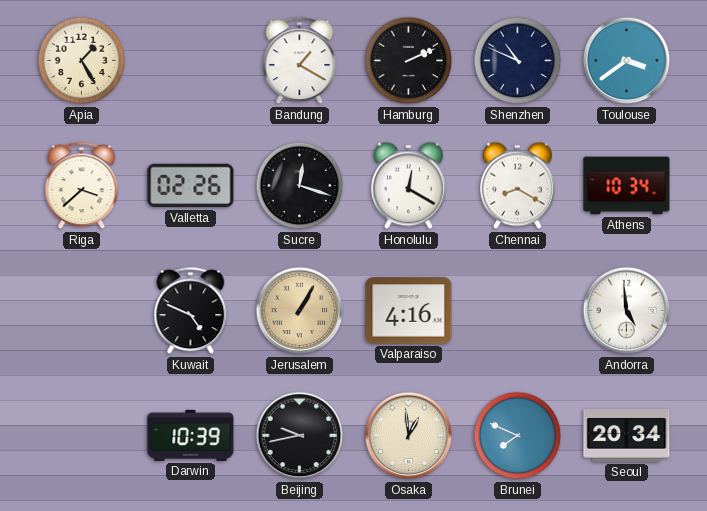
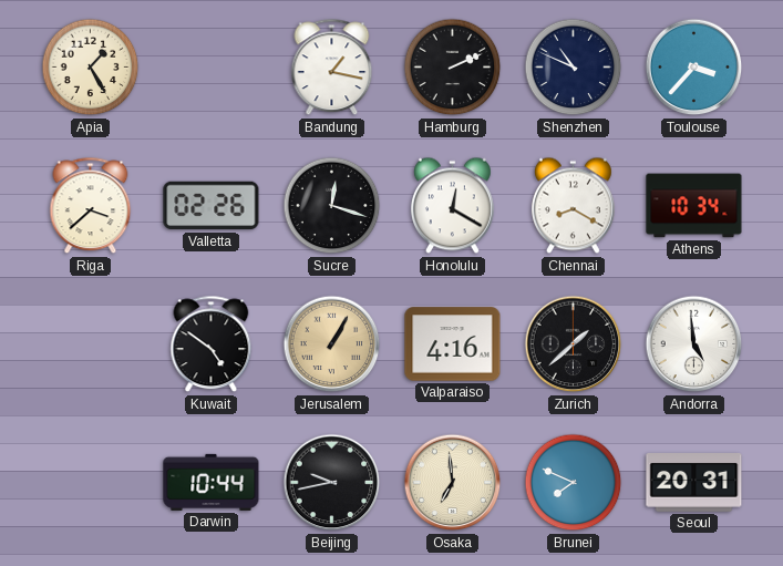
Bandung: 1:20 -> 1:17 (332, 68)
Toulouse: 3:39 -> 3:37 (694, 68)
Kuwait: 4:49 -> 4:51 (212, 344)
Zurich: none -> 1:38 (574, 344)
Darwin: 10:39 -> 10:44 (212, 482)
Osaka: 12:59 -> 6:59 (453, 483)
Seoul: 20:34 -> 20:31 (694, 483)
